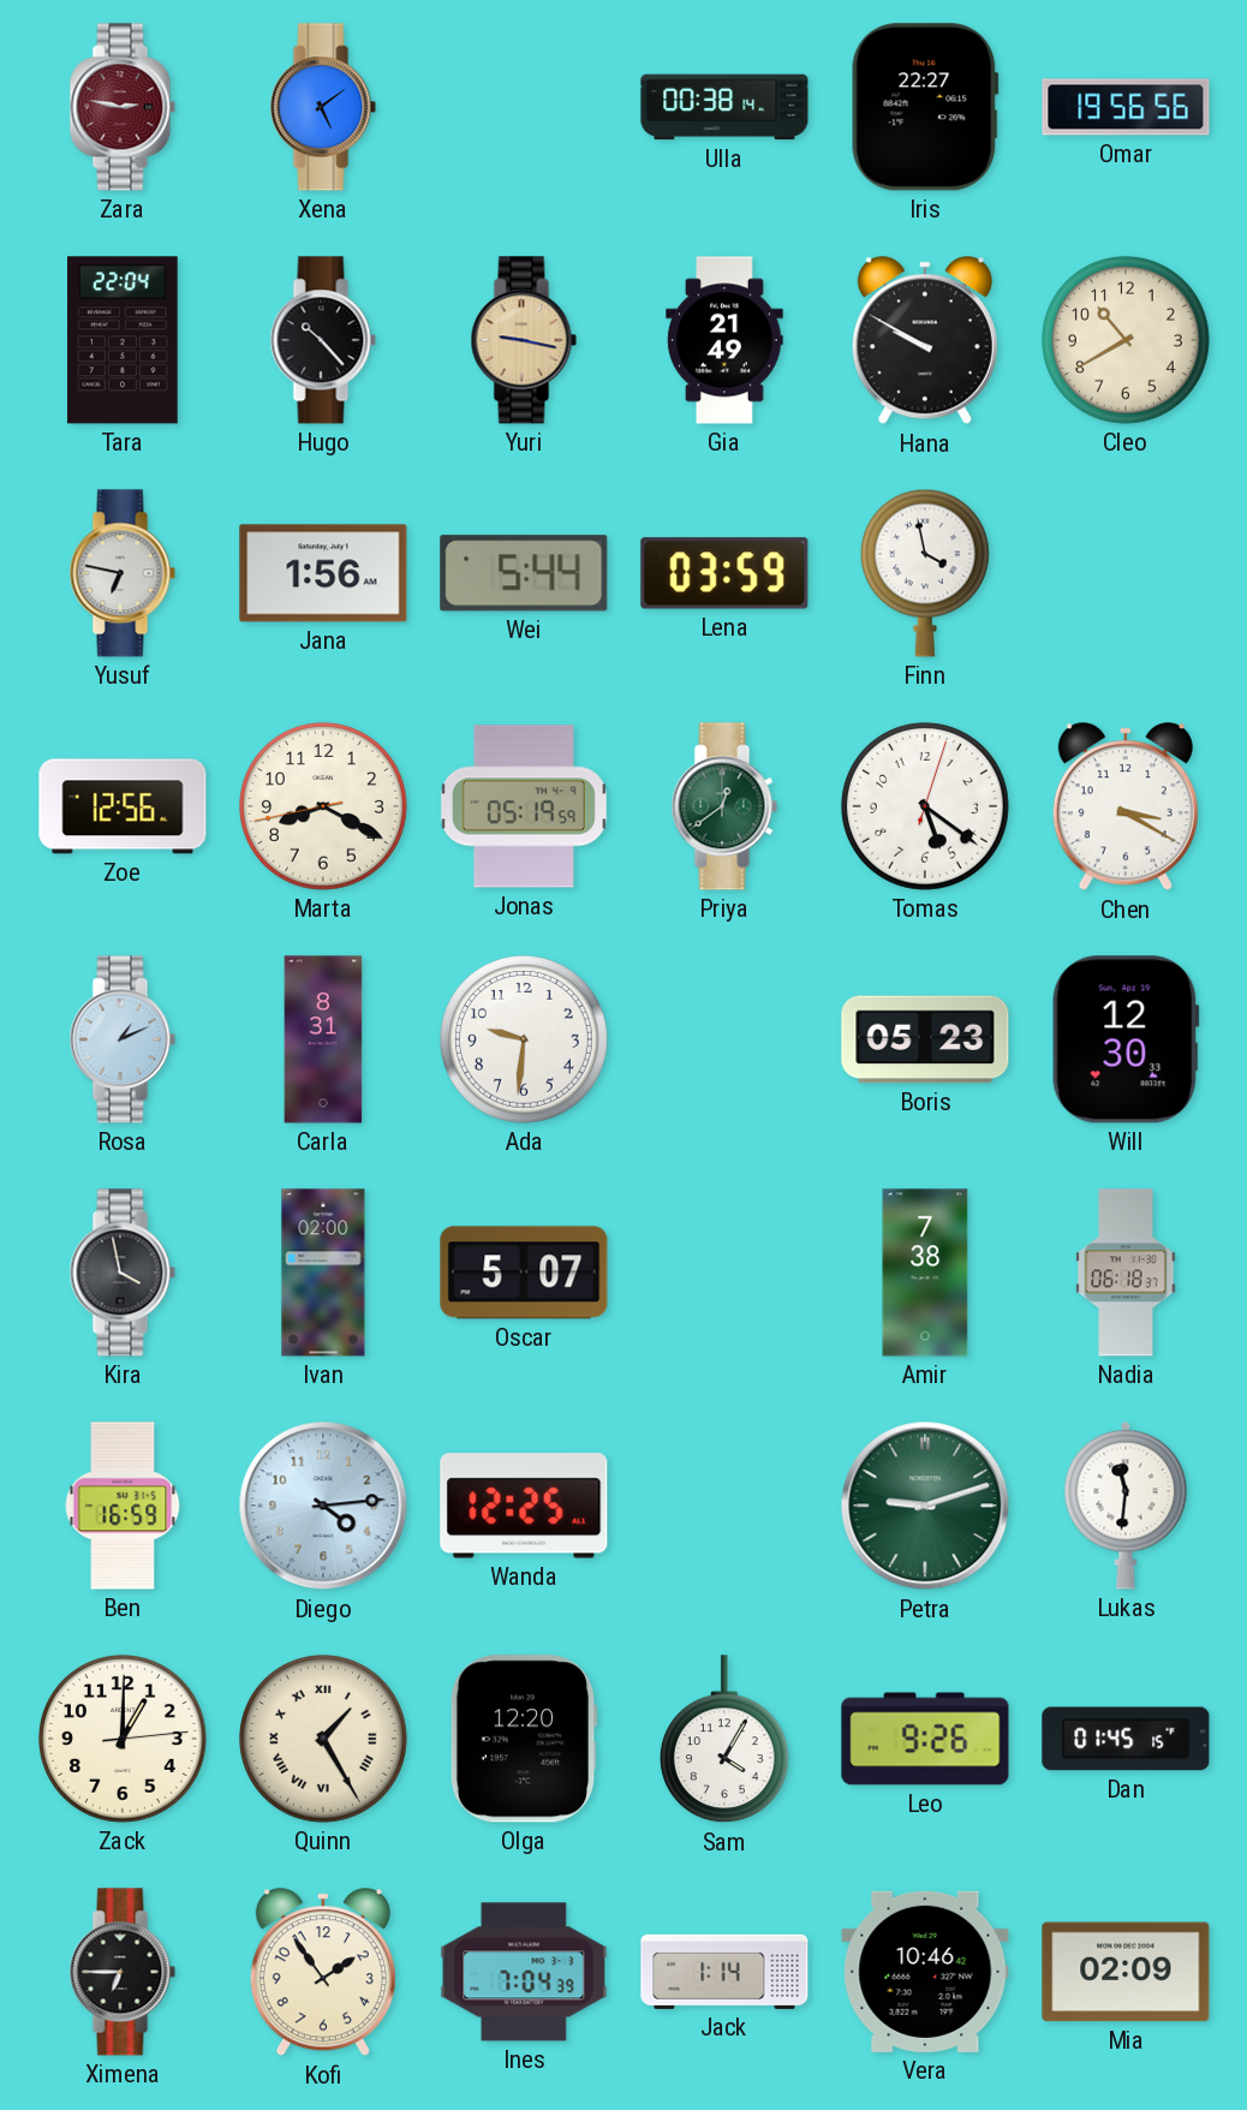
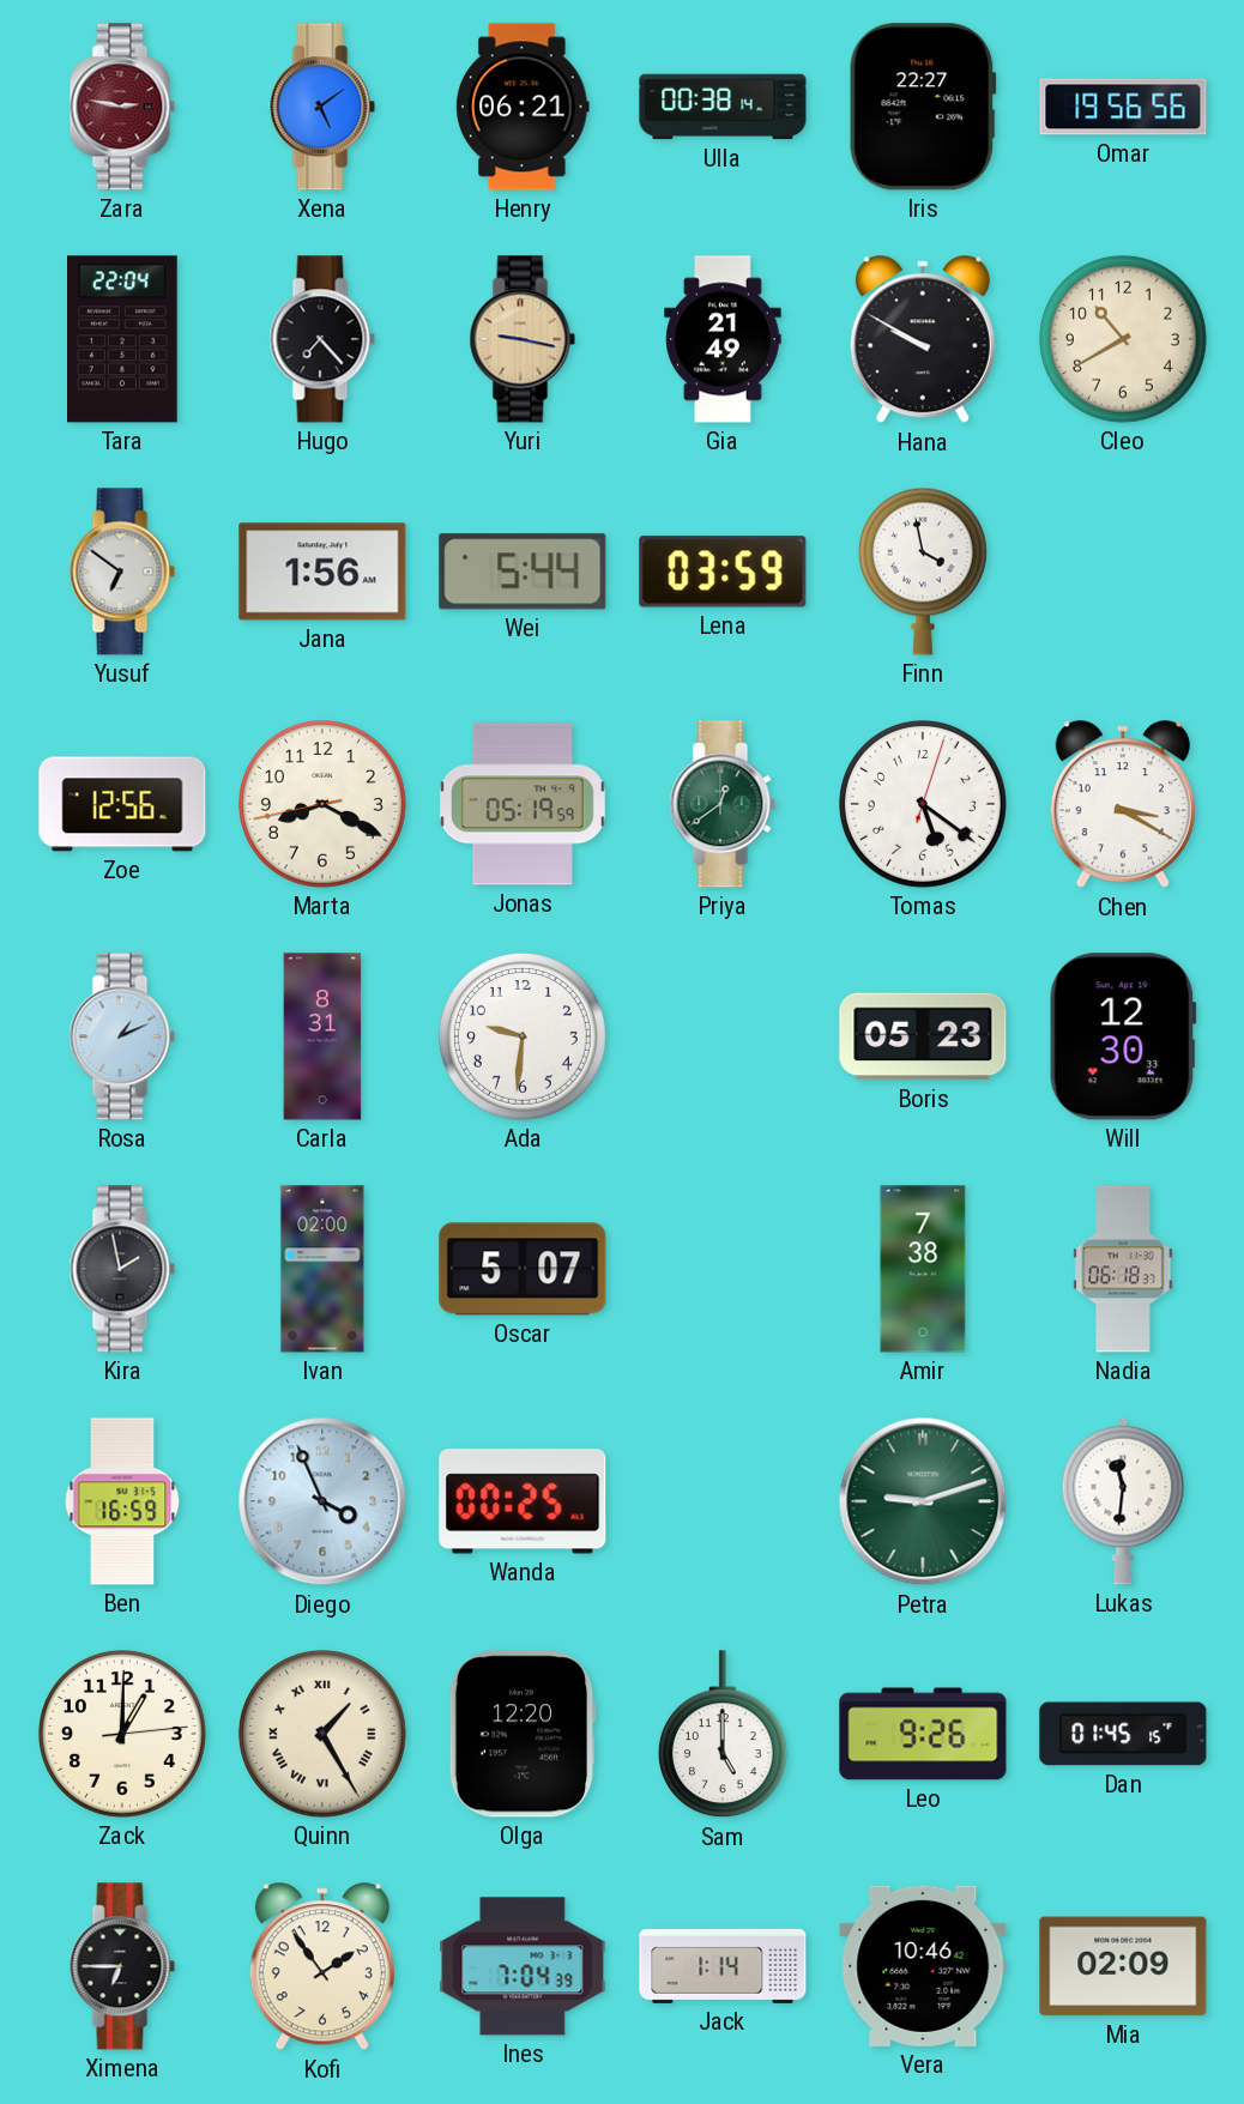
Henry: none -> 06:21 (524, 107)
Hugo: 10:23 -> 7:23 (322, 339)
Yusuf: 6:47 -> 6:51 (122, 572)
Kira: 3:58 -> 1:58 (122, 1269)
Diego: 4:14 -> 3:56 (322, 1501)
Wanda: 12:25 -> 00:25 (523, 1501)
Sam: 4:05 -> 5:00 (723, 1735)
